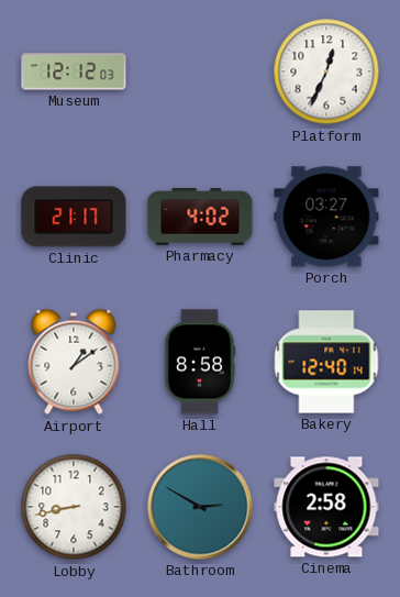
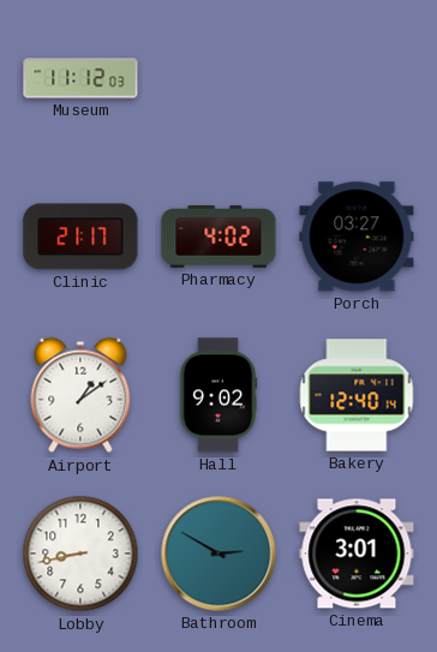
Museum: 12:12 -> 11:12 (80, 78)
Platform: 12:34 -> none (326, 71)
Hall: 8:58 -> 9:02 (218, 395)
Cinema: 2:58 -> 3:01 (357, 554)
